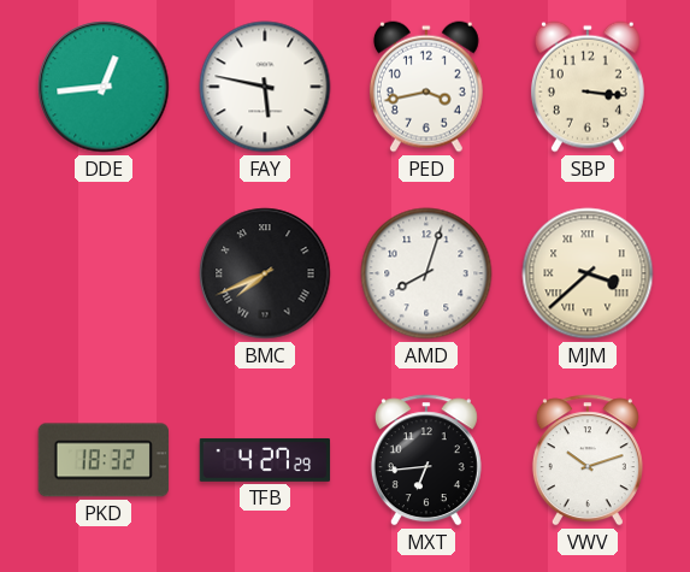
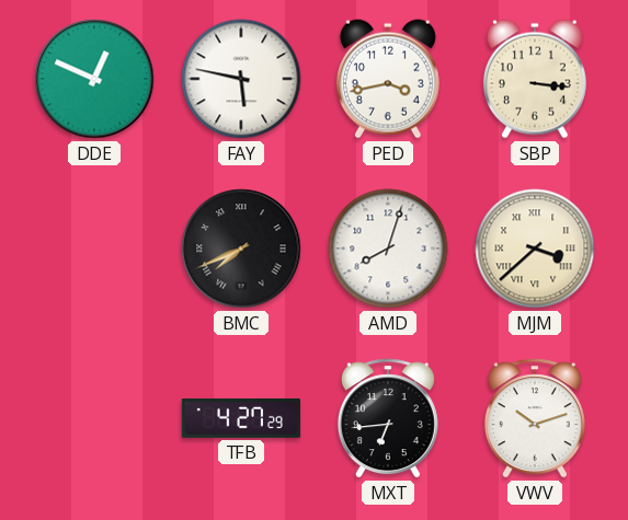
DDE: 12:44 -> 12:49 (94, 79)
PKD: 18:32 -> none (104, 460)
